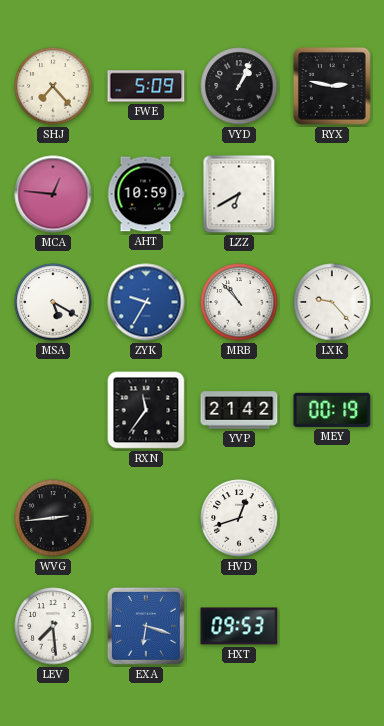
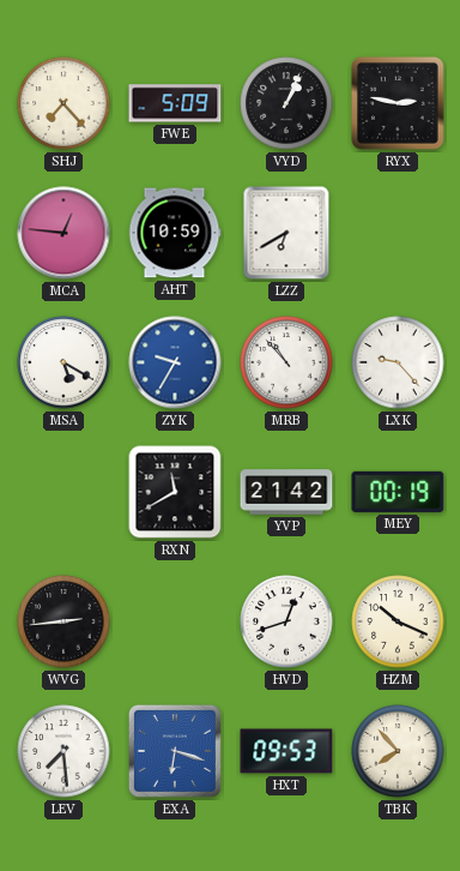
RXN: 11:36 -> 11:40 (175, 492)
HZM: none -> 10:19 (398, 621)
TBK: none -> 7:53 (398, 751)
